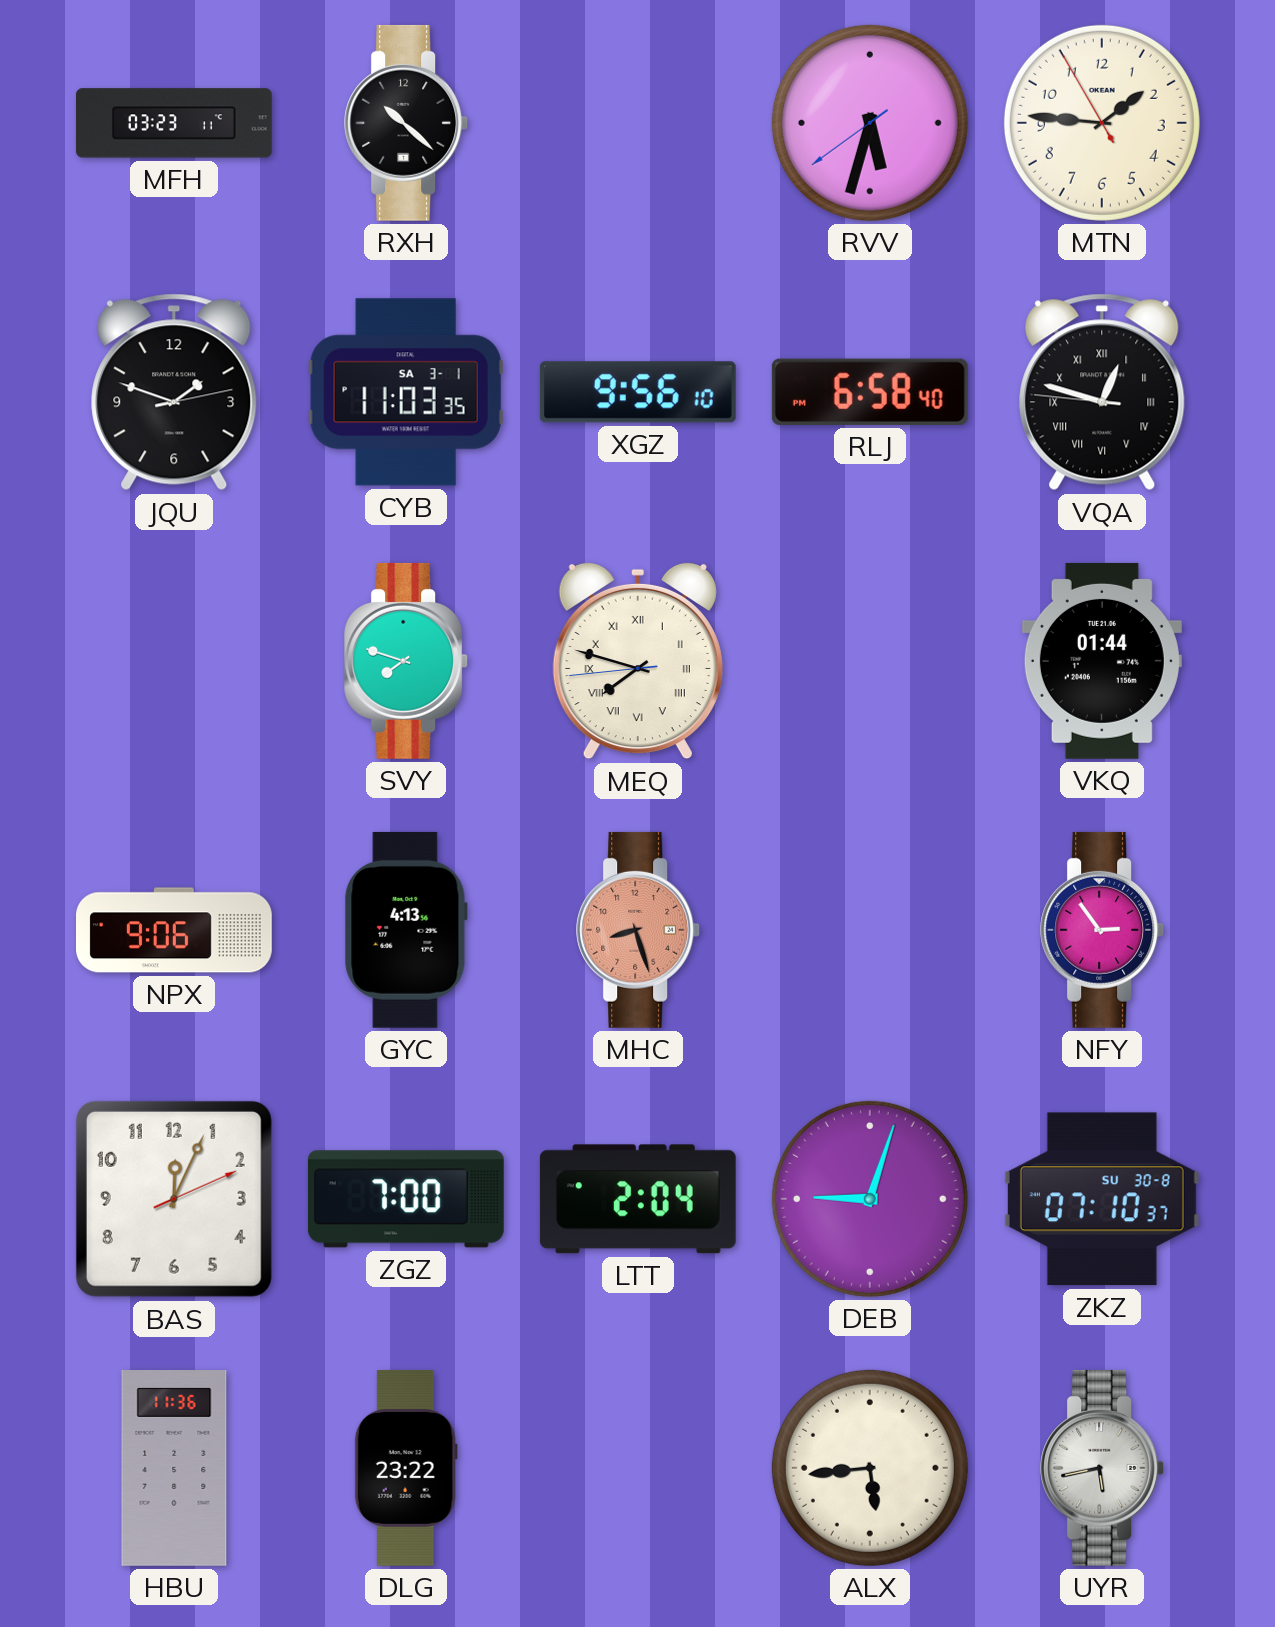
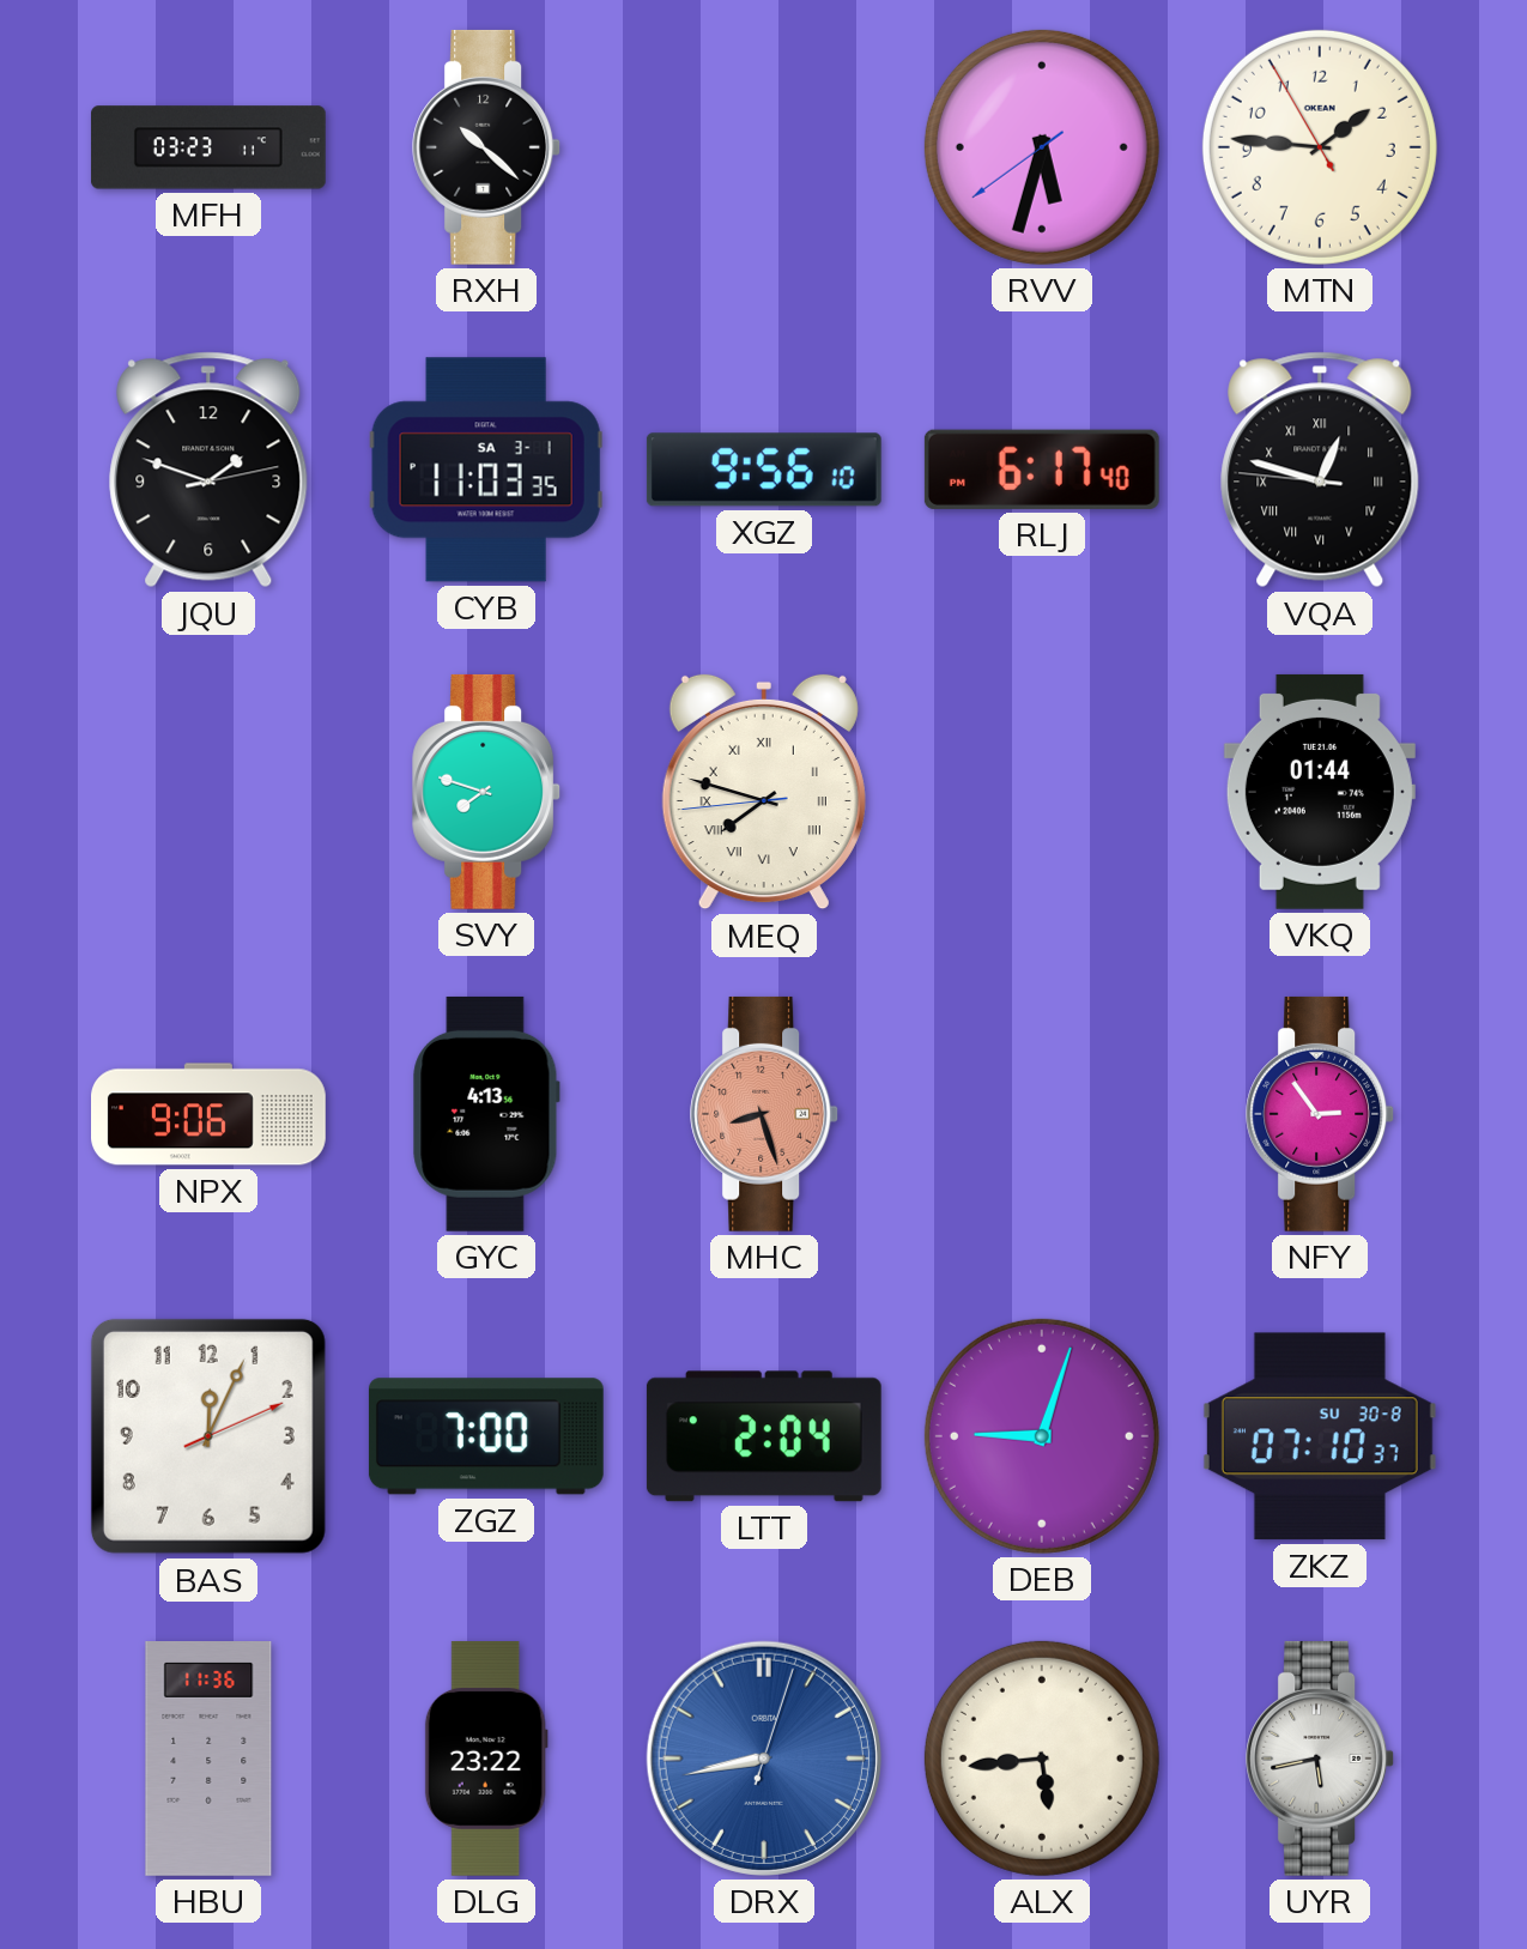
RLJ: 6:58 -> 6:17 (1042, 470)
DRX: none -> 8:43 (764, 1759)
